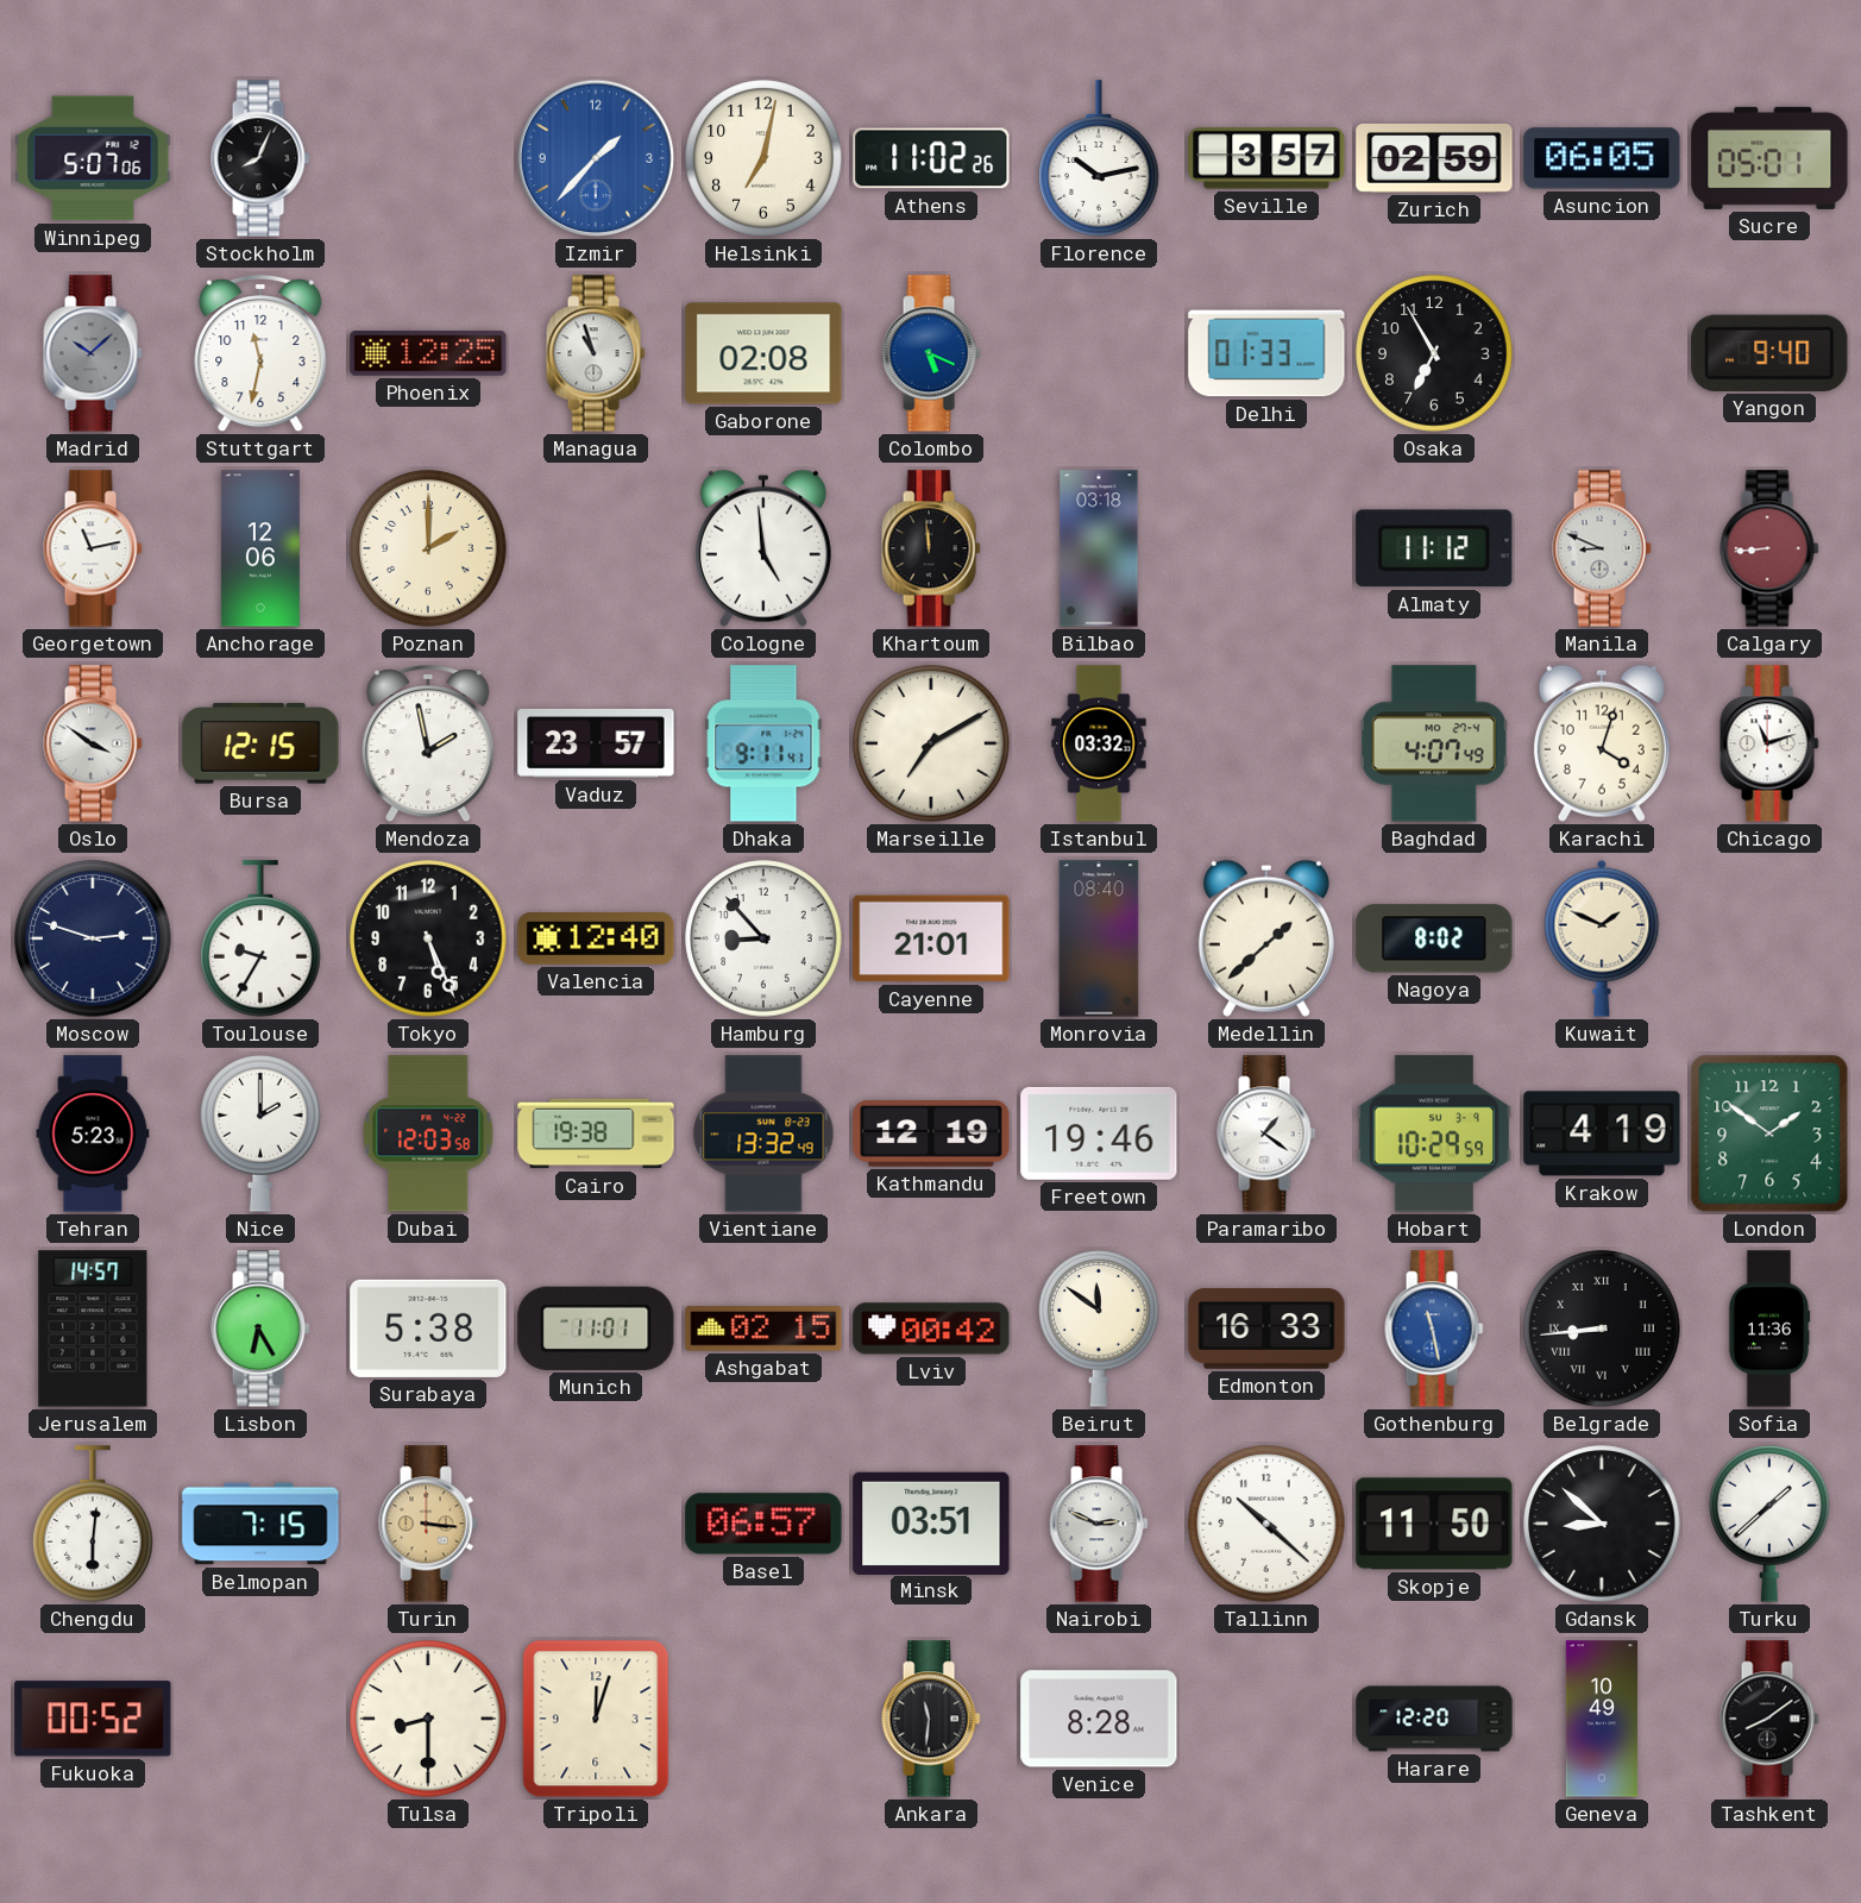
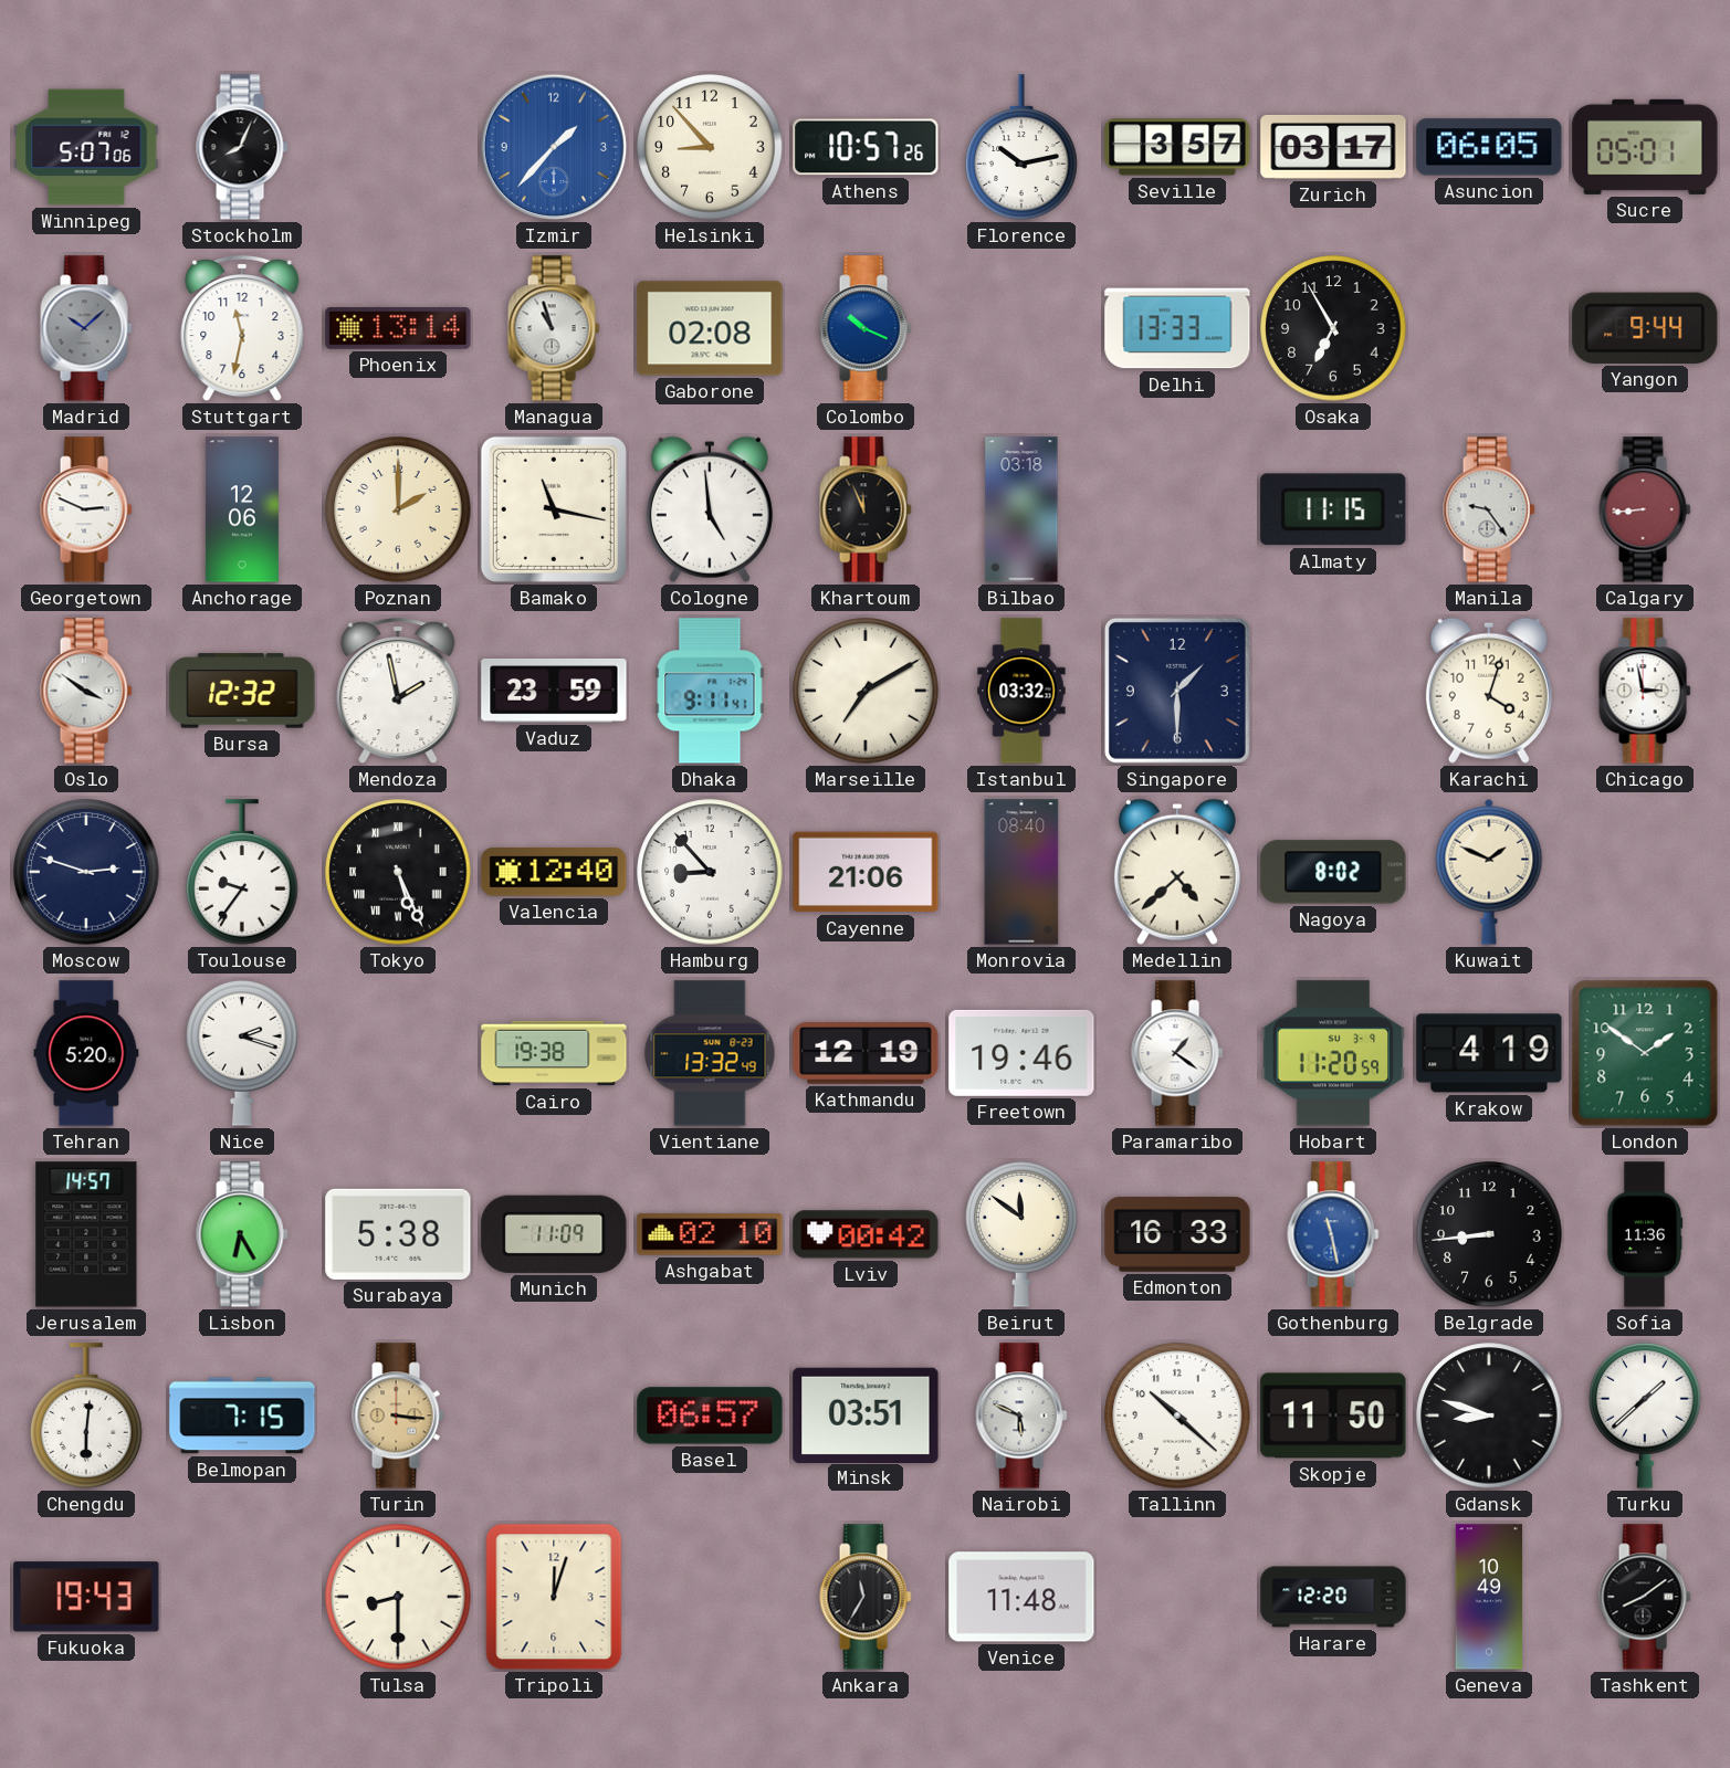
Helsinki: 7:02 -> 8:53 (710, 147)
Athens: 11:02 -> 10:57 (866, 147)
Zurich: 02:59 -> 03:17 (1333, 147)
Phoenix: 12:25 -> 13:14 (398, 328)
Colombo: 5:19 -> 10:19 (866, 328)
Delhi: 01:33 -> 13:33 (1177, 328)
Yangon: 9:40 -> 9:44 (1645, 328)
Georgetown: 11:13 -> 2:49 (86, 509)
Bamako: none -> 11:17 (554, 509)
Khartoum: 11:59 -> 11:56 (866, 509)
Almaty: 11:12 -> 11:15 (1333, 509)
Manila: 8:49 -> 9:24 (1489, 509)
Bursa: 12:15 -> 12:32 (242, 691)
Vaduz: 23:57 -> 23:59 (554, 691)
Singapore: none -> 1:30 (1177, 691)
Baghdad: 4:07 -> none (1434, 743)
Chicago: 11:12 -> 2:58 (1645, 691)
Toulouse: 9:35 -> 9:36 (242, 872)
Tokyo numerals: Arabic -> Roman (398, 872)
Cayenne: 21:01 -> 21:06 (866, 872)
Medellin: 1:38 -> 4:38 (1177, 872)
Tehran: 5:23 -> 5:20 (86, 1053)
Nice: 2:00 -> 2:18 (242, 1054)
Dubai: 12:03 -> none (428, 1133)
Hobart: 10:29 -> 11:20 (1333, 1053)
Munich: 11:01 -> 11:09 (554, 1234)
Ashgabat: 02:15 -> 02:10 (710, 1234)
Belgrade numerals: Roman -> Arabic (1489, 1234)
Nairobi: 2:49 -> 5:49 (1021, 1416)
Gdansk: 8:52 -> 8:48 (1489, 1416)
Fukuoka: 00:52 -> 19:43 (86, 1597)
Ankara: 11:31 -> 11:35 (866, 1597)
Venice: 8:28 -> 11:48 (1021, 1597)
